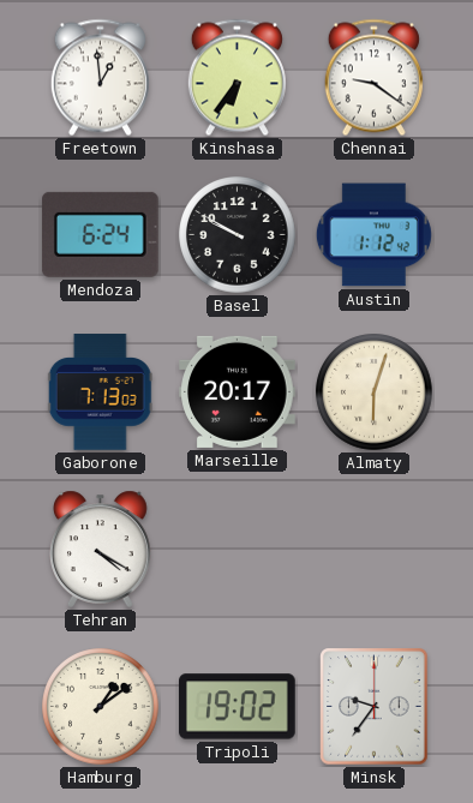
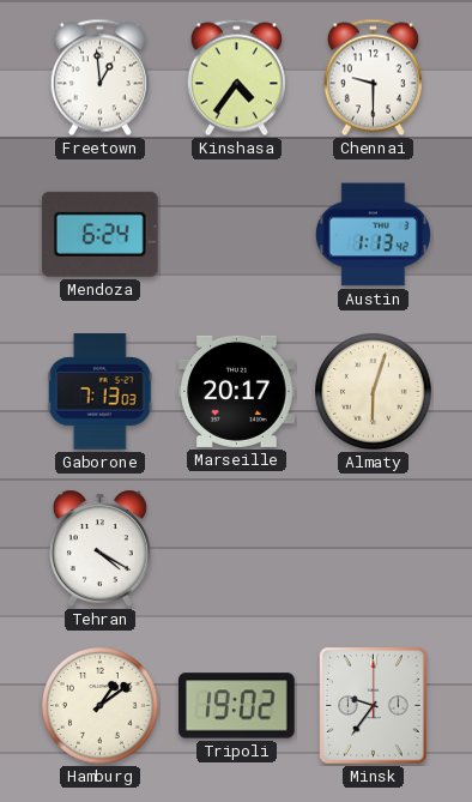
Kinshasa: 6:36 -> 4:36 (236, 78)
Chennai: 9:21 -> 9:30 (373, 78)
Basel: 9:50 -> none (238, 235)
Austin: 1:12 -> 1:13 (373, 235)
